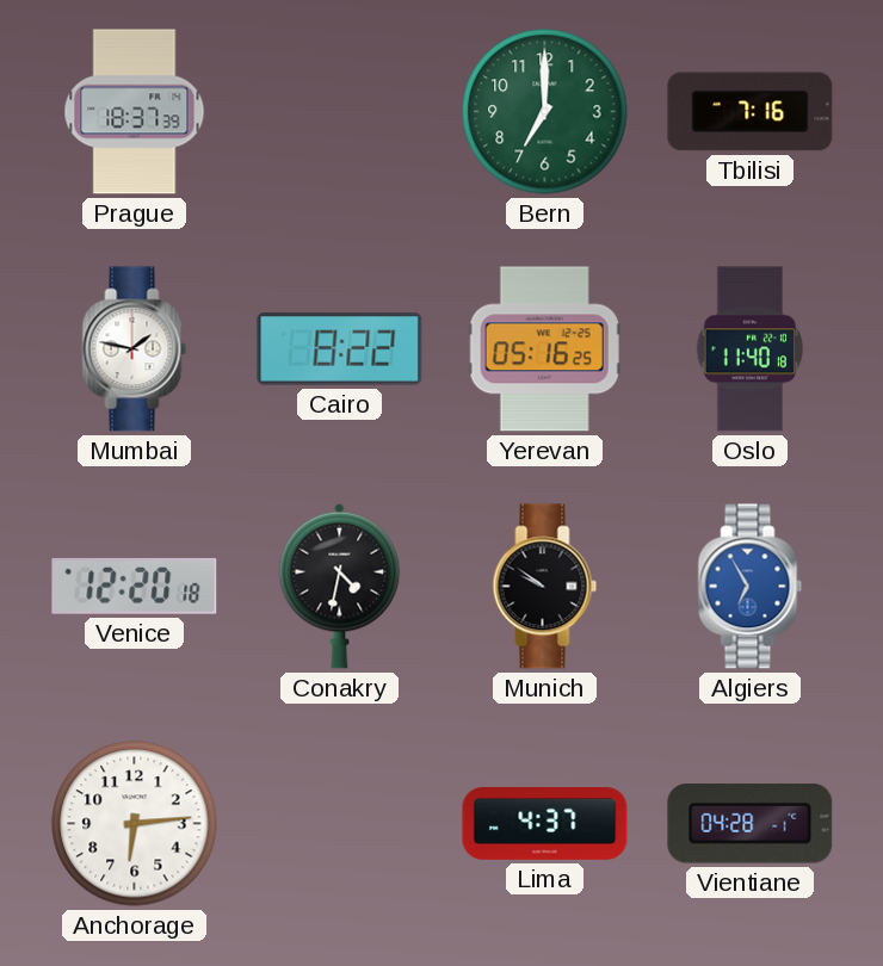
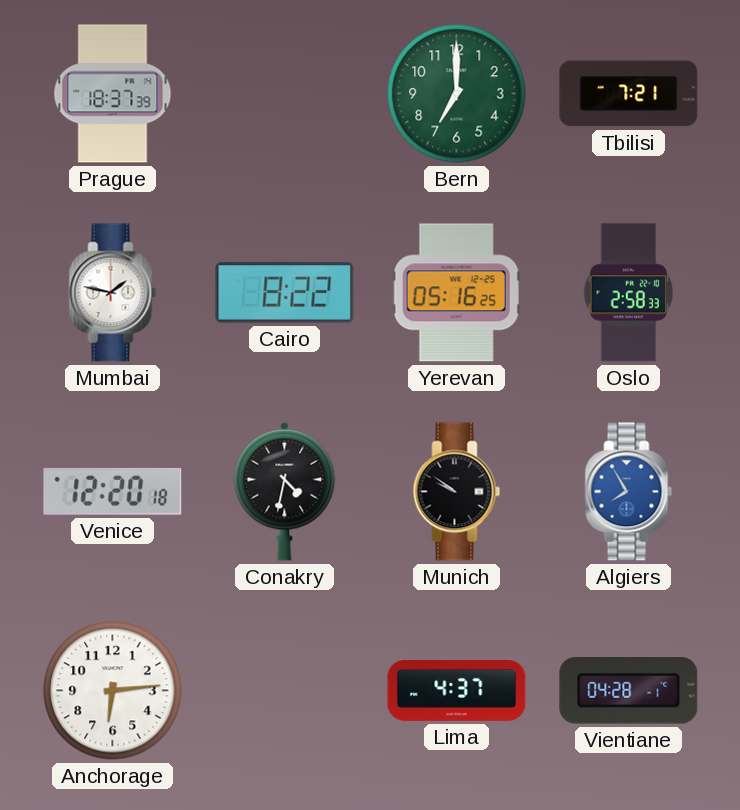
Tbilisi: 7:16 -> 7:21 (629, 94)
Oslo: 11:40 -> 2:58 (628, 293)
Algiers: 6:55 -> 7:55 (629, 492)
